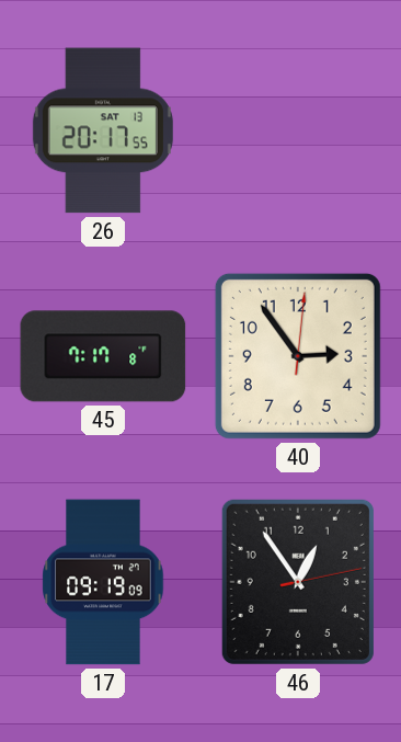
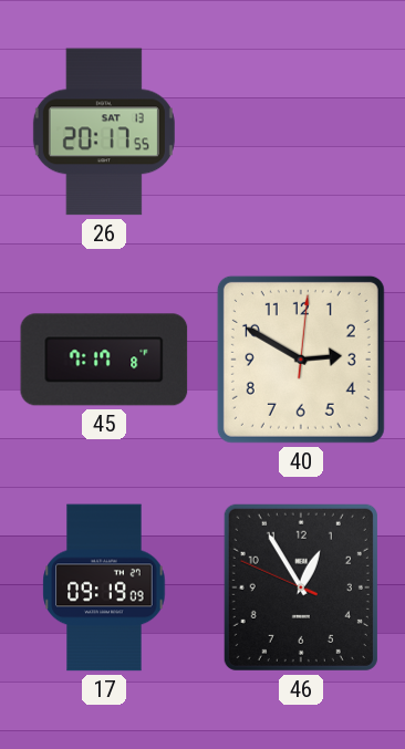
40: 2:54 -> 2:50 (301, 360)
46: 12:54:13 -> 12:54:49 (301, 587)
